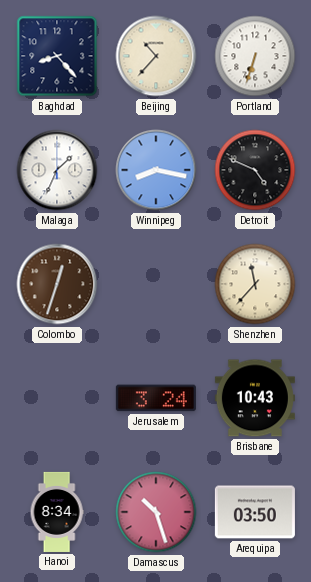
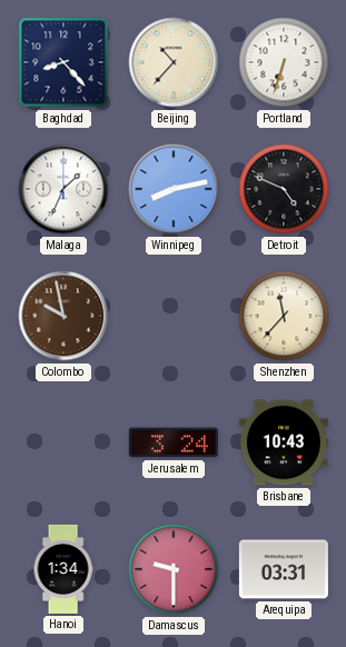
Winnipeg: 8:17 -> 8:13 (174, 189)
Colombo: 12:33 -> 9:58 (63, 316)
Hanoi: 8:34 -> 1:34 (63, 569)
Damascus: 10:27 -> 9:30 (174, 569)
Arequipa: 03:50 -> 03:31 (284, 569)
